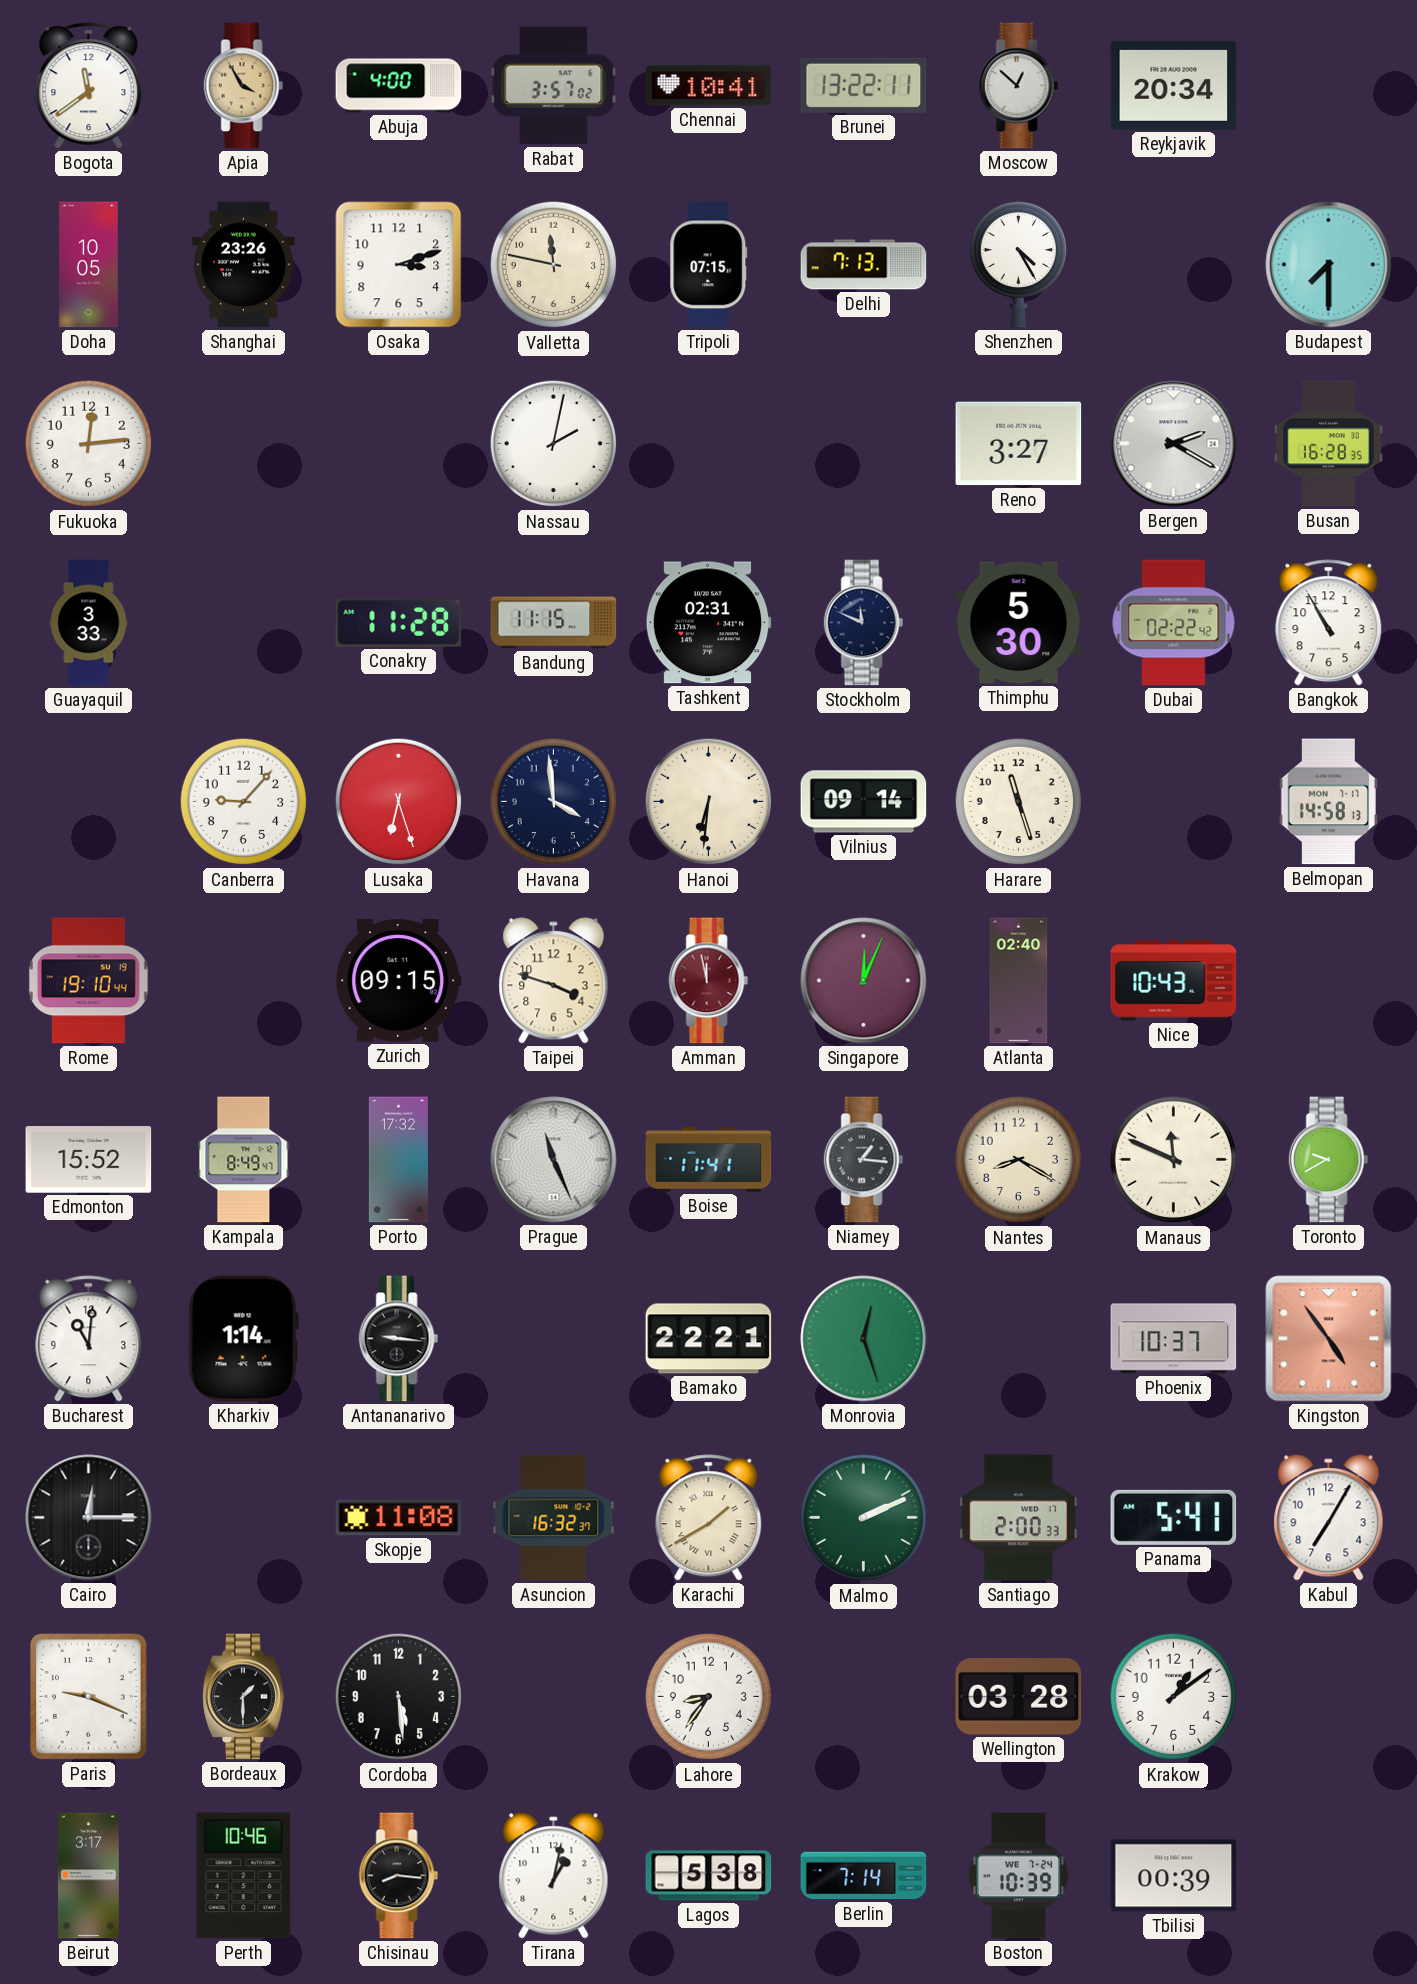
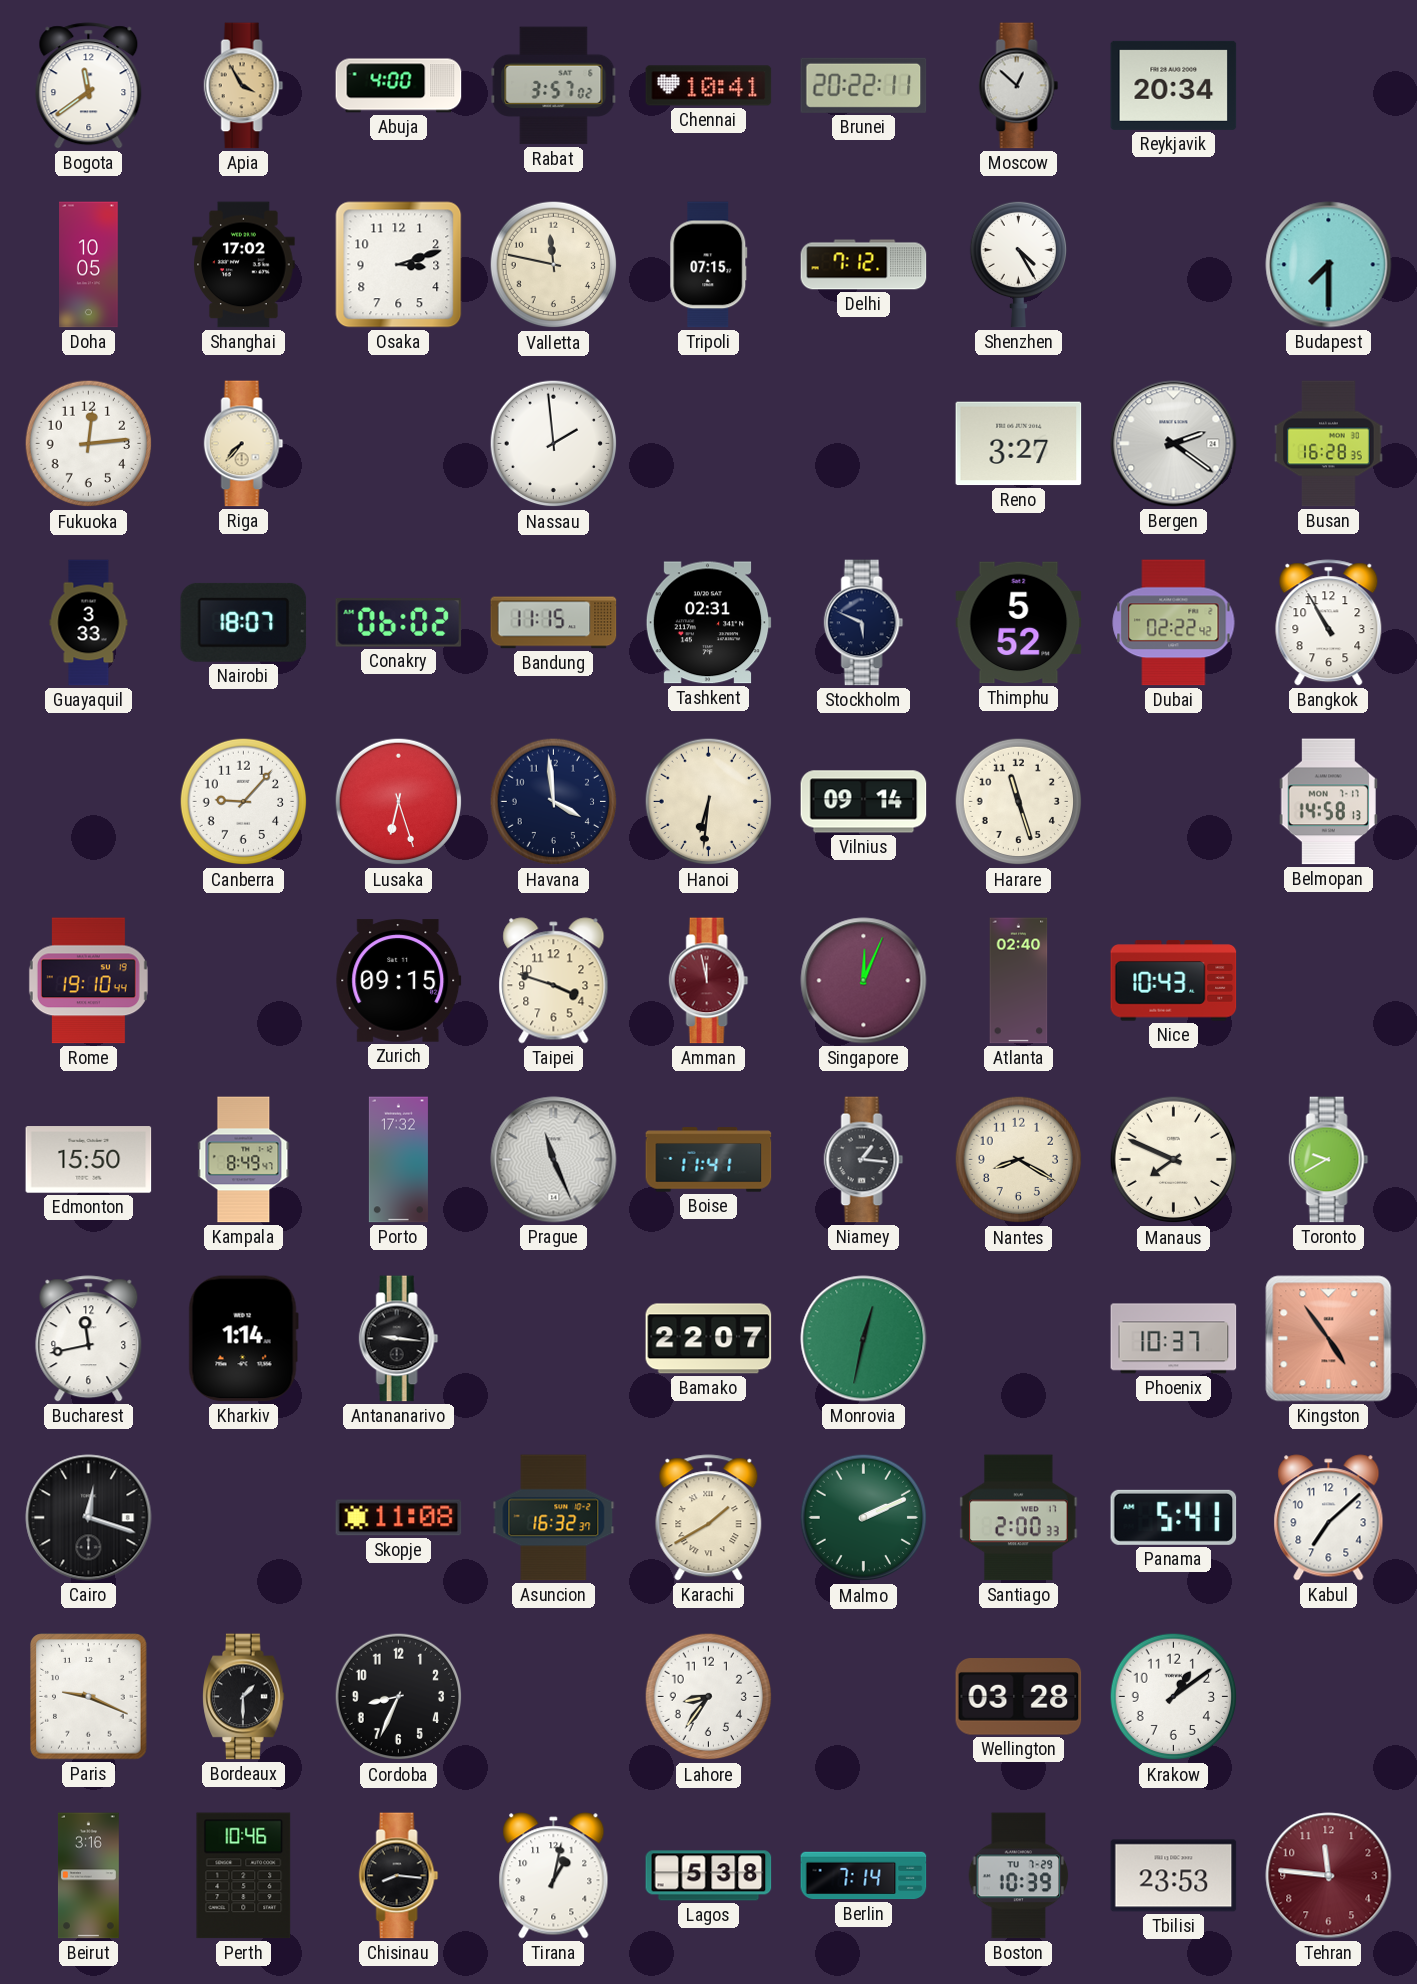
Brunei: 13:22 -> 20:22 (864, 85)
Shanghai: 23:26 -> 17:02 (244, 265)
Delhi: 7:13 -> 7:12 (864, 265)
Riga: none -> 7:37 (244, 444)
Nassau: 2:02 -> 1:59 (554, 444)
Bergen: 2:20 -> 2:21 (1174, 444)
Nairobi: none -> 18:07 (244, 622)
Conakry: 11:28 -> 06:02 (399, 623)
Stockholm: 11:49 -> 5:49 (864, 623)
Thimphu: 5:30 -> 5:52 (1019, 623)
Edmonton: 15:52 -> 15:50 (89, 1160)
Manaus: 11:49 -> 7:49 (1174, 1160)
Bucharest: 11:01 -> 11:43 (89, 1339)
Bamako: 22:21 -> 22:07 (709, 1339)
Monrovia: 12:27 -> 12:32 (864, 1339)
Cairo: 12:15 -> 12:18 (89, 1518)
Kabul: 7:05 -> 7:08 (1329, 1518)
Cordoba: 5:29 -> 8:34 (399, 1697)
Beirut: 3:17 -> 3:16 (88, 1876)
Boston date: WE 7-24 -> TU 7-29 (1019, 1876)
Tbilisi: 00:39 -> 23:53 (1174, 1876)
Tehran: none -> 11:46 (1329, 1876)
